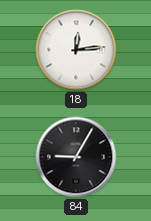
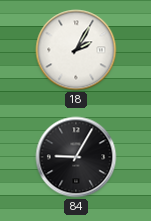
18: 12:14 -> 2:05 (76, 50)
